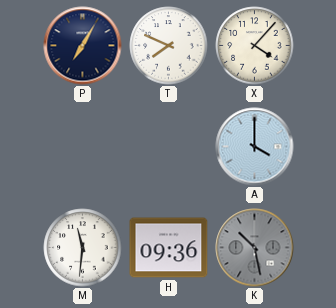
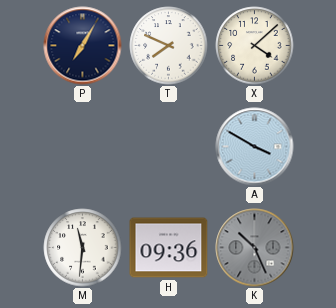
X: 4:07 -> 4:08 (255, 46)
A: 4:00 -> 3:50 (255, 147)
K: 10:28 -> 10:26 (255, 248)
